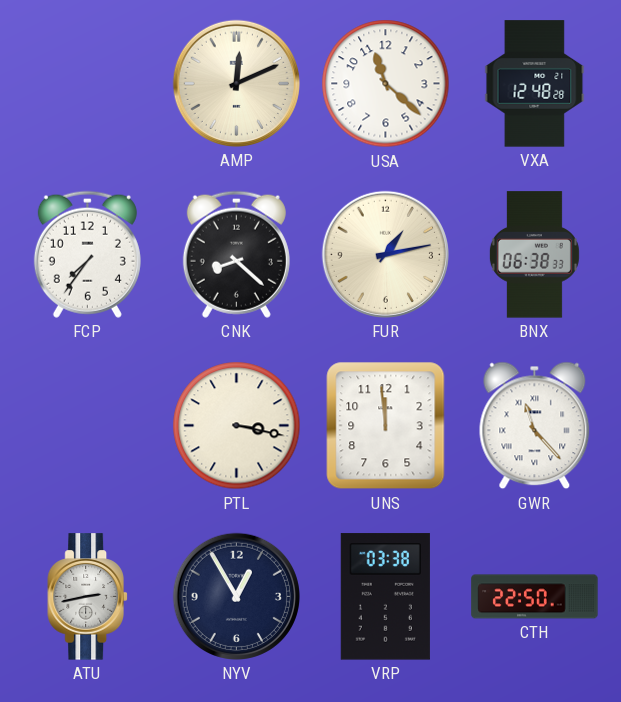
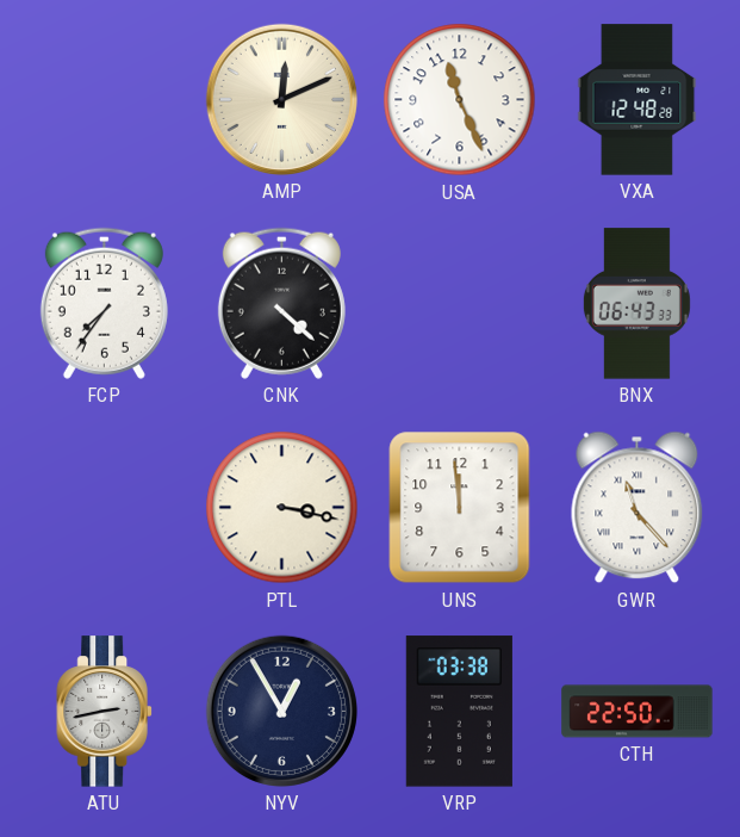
USA: 11:22 -> 11:26 (460, 100)
CNK: 8:22 -> 4:22 (281, 303)
FUR: 1:13 -> none (385, 254)
BNX: 06:38 -> 06:43 (636, 304)
